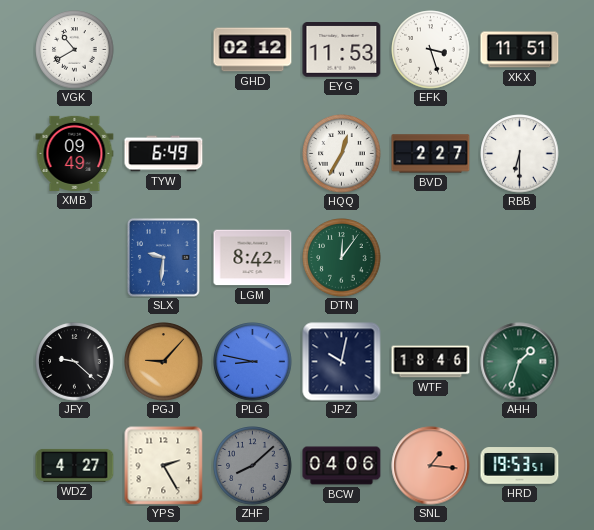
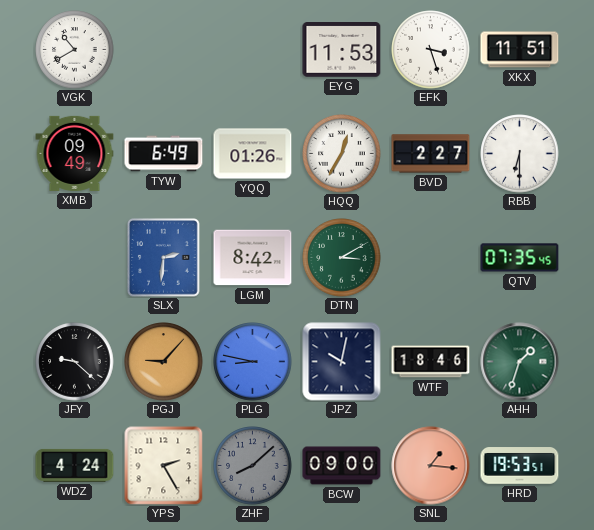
GHD: 02:12 -> none (253, 50)
YQQ: none -> 01:26 (253, 154)
SLX: 9:31 -> 2:31 (164, 258)
DTN: 12:06 -> 3:10 (342, 258)
QTV: none -> 07:35 (520, 258)
WDZ: 4:27 -> 4:24 (75, 465)
BCW: 04:06 -> 09:00 (342, 466)
